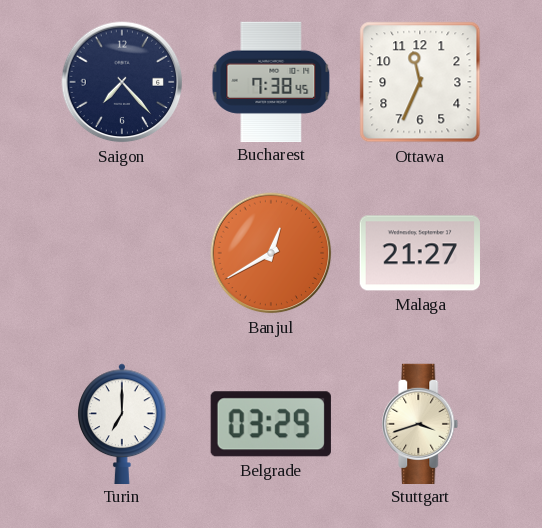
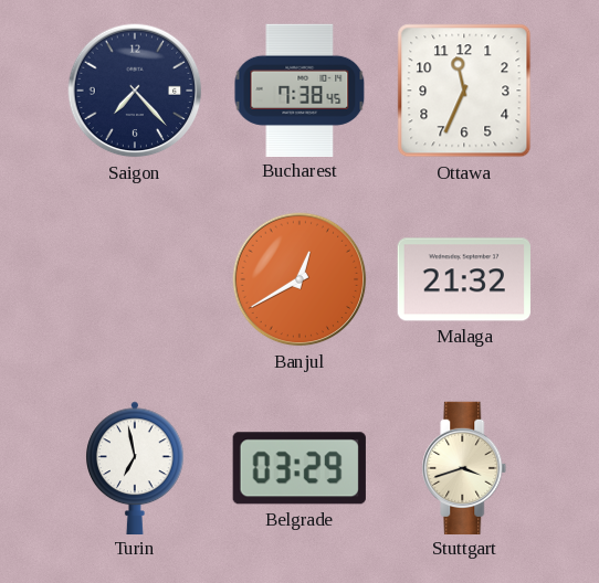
Malaga: 21:27 -> 21:32 (464, 279)
Turin: 7:00 -> 6:58 (136, 467)
